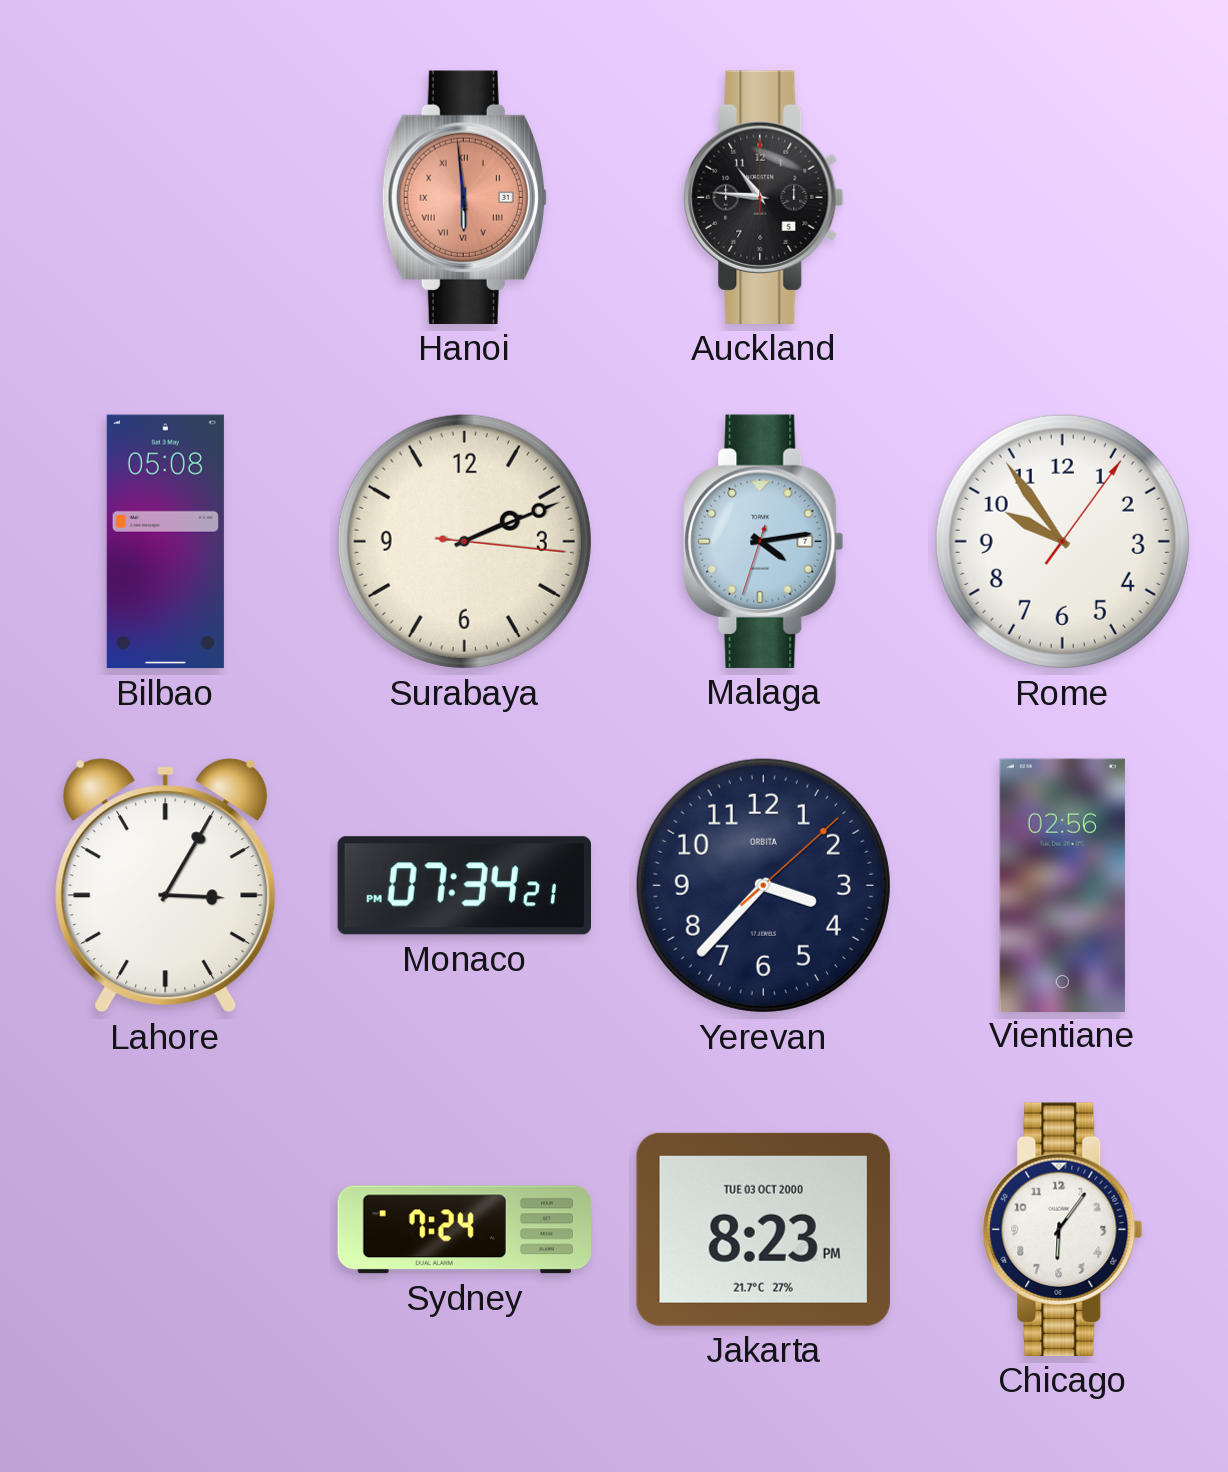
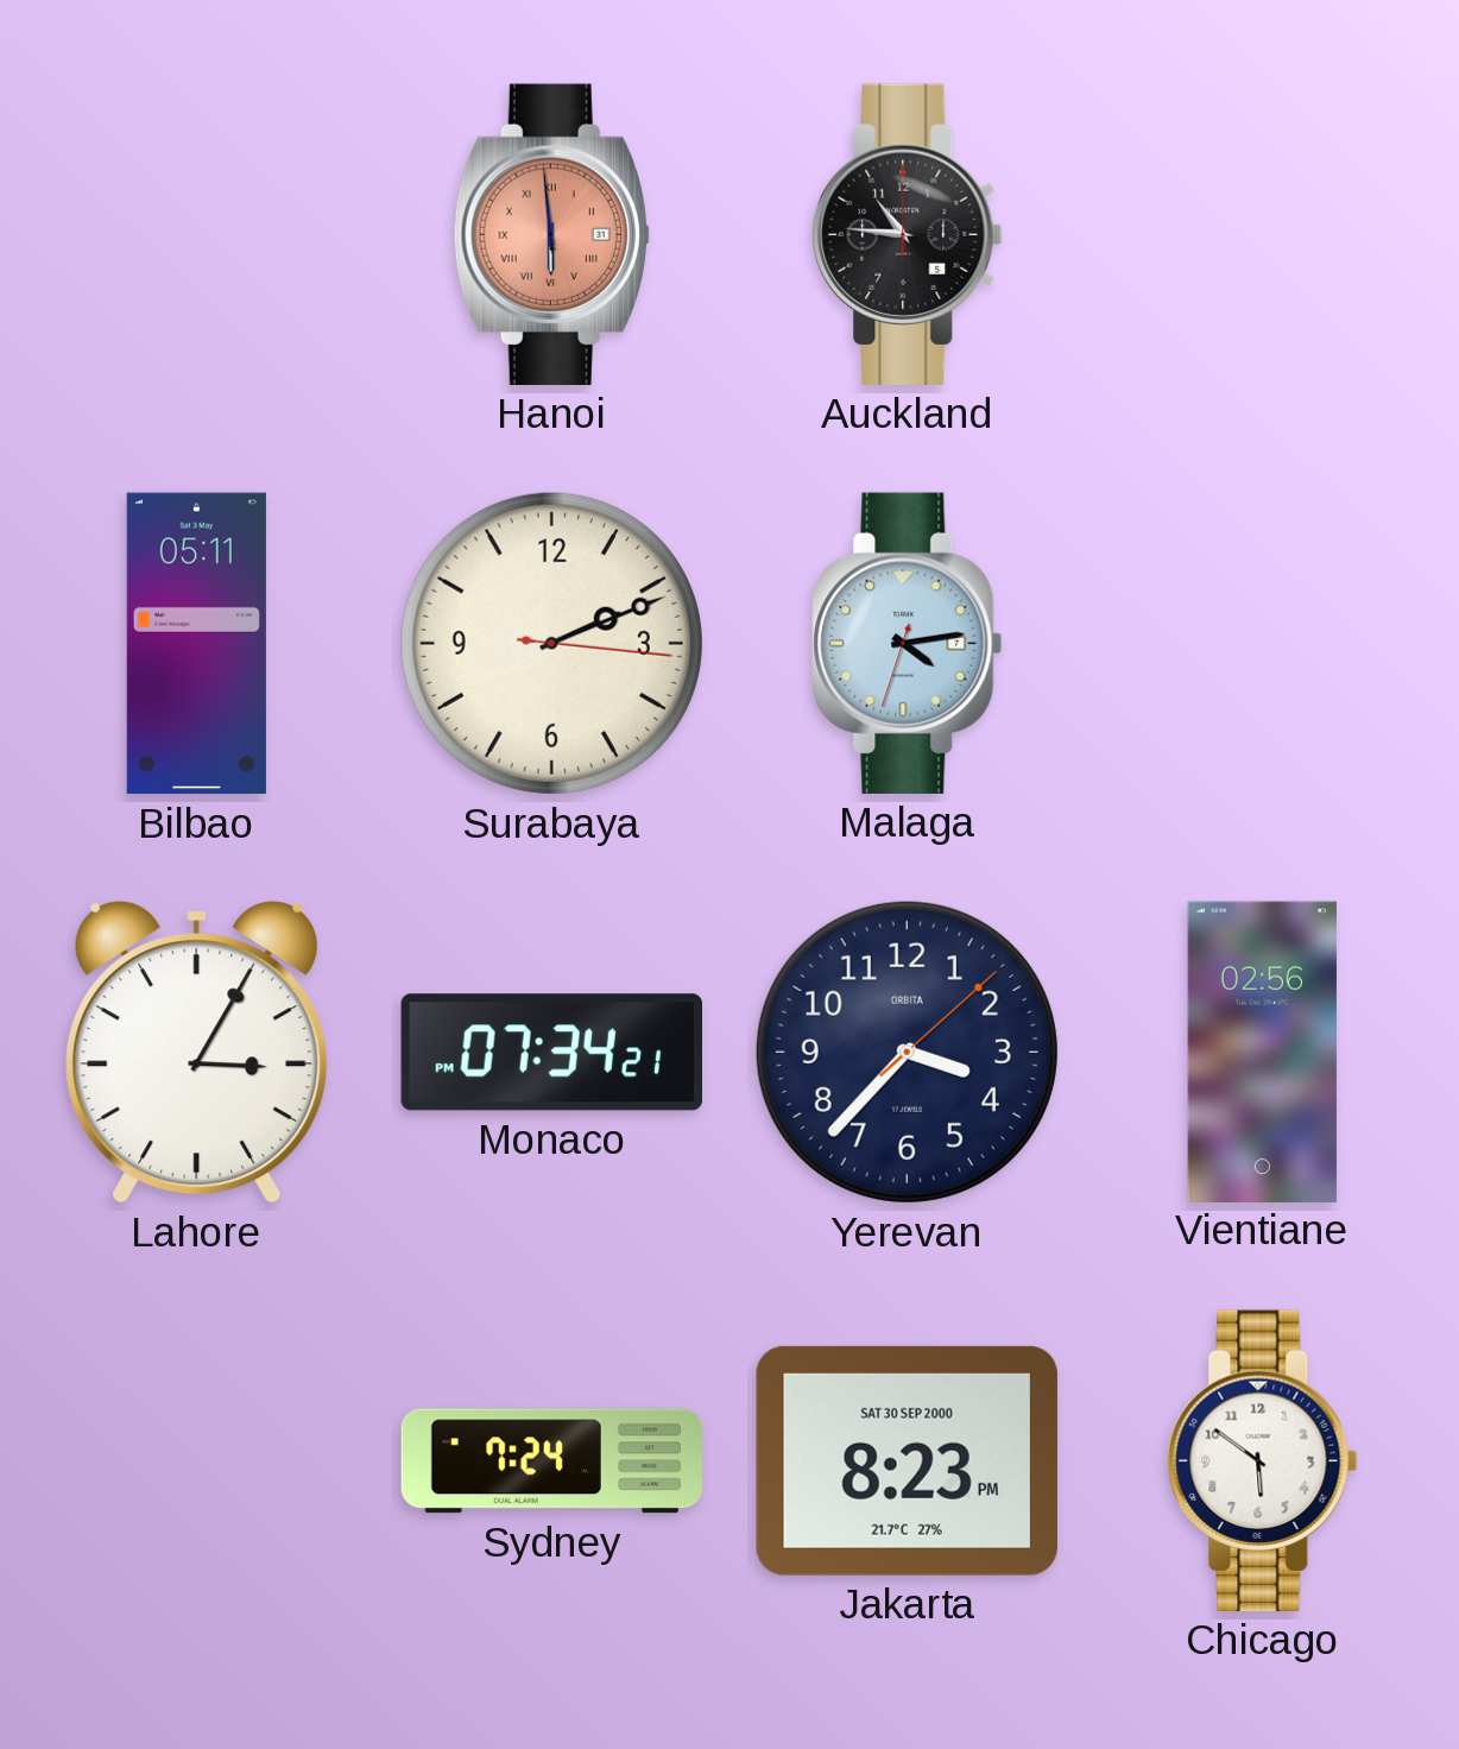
Bilbao: 05:08 -> 05:11 (196, 644)
Rome: 9:54 -> none (1062, 541)
Jakarta date: TUE 03 OCT 2000 -> SAT 30 SEP 2000 (907, 1460)
Chicago: 6:06 -> 5:51 (1263, 1460)
